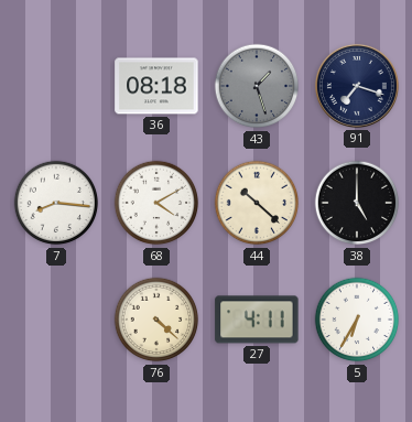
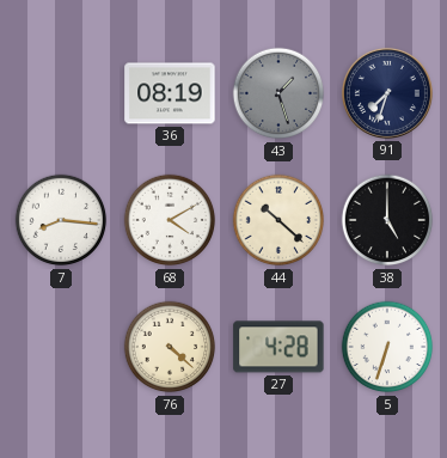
36: 08:18 -> 08:19 (170, 93)
91: 7:18 -> 7:33 (387, 93)
27: 4:11 -> 4:28 (278, 347)
5: 6:35 -> 6:33 (387, 347)
